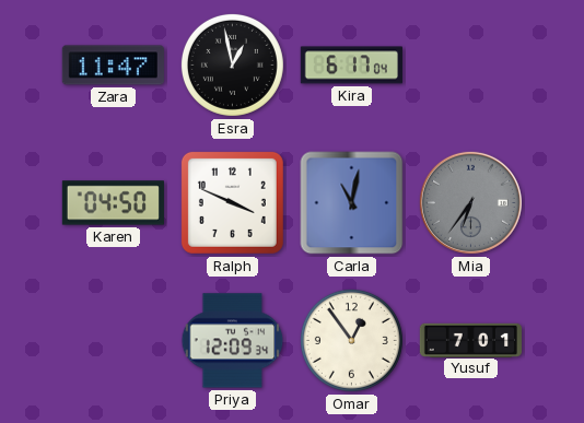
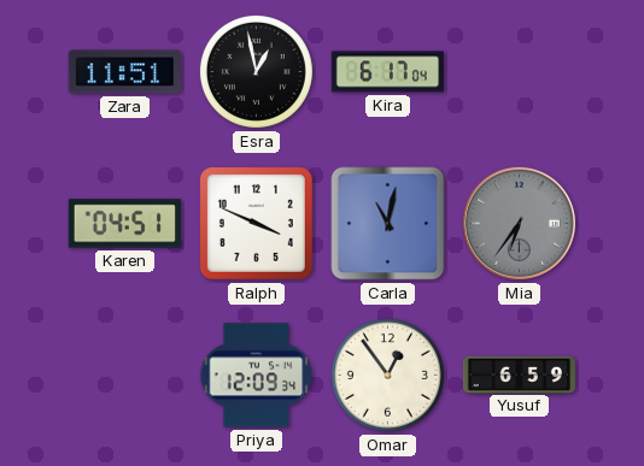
Zara: 11:47 -> 11:51 (124, 72)
Karen: 04:50 -> 04:51 (124, 224)
Yusuf: 7:01 -> 6:59 (519, 374)
